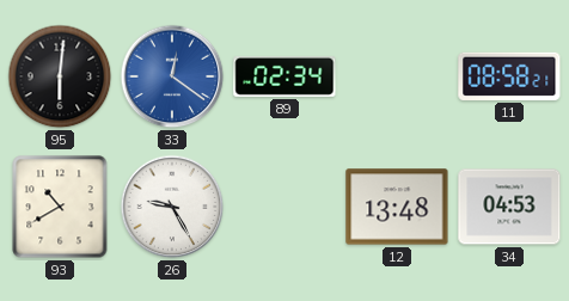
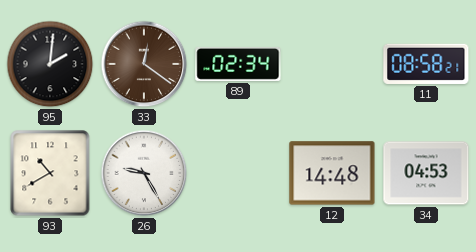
95: 6:01 -> 2:01 (50, 64)
33 dial: blue -> brown (144, 64)
12: 13:48 -> 14:48 (332, 173)
